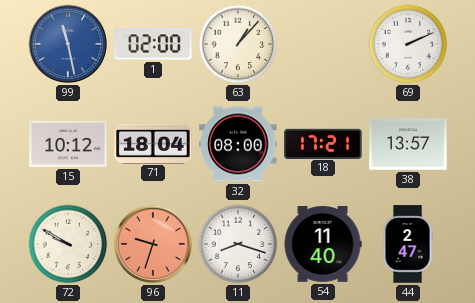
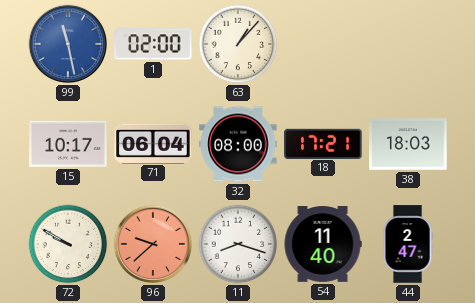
69: 2:11 -> none (408, 44)
15: 10:12 -> 10:17 (68, 144)
71: 18:04 -> 06:04 (153, 143)
38: 13:57 -> 18:03 (408, 144)
96: 9:33 -> 9:38 (153, 244)
